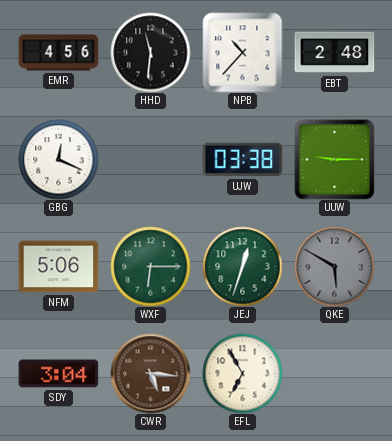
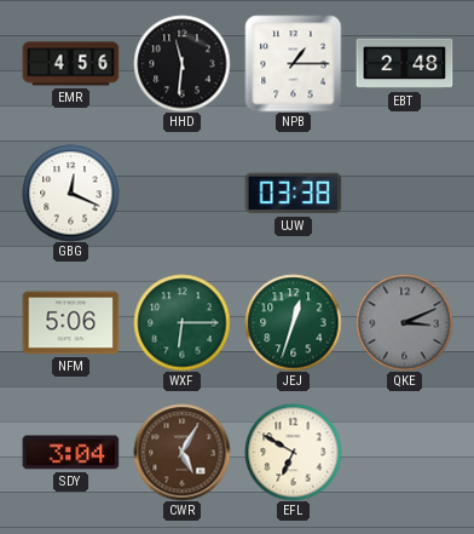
NPB: 10:37 -> 1:15 (293, 63)
UUW: 9:15 -> none (334, 159)
QKE: 5:50 -> 3:11 (404, 322)
CWR: 5:16 -> 5:05 (181, 452)
EFL: 6:55 -> 6:50 (293, 452)
